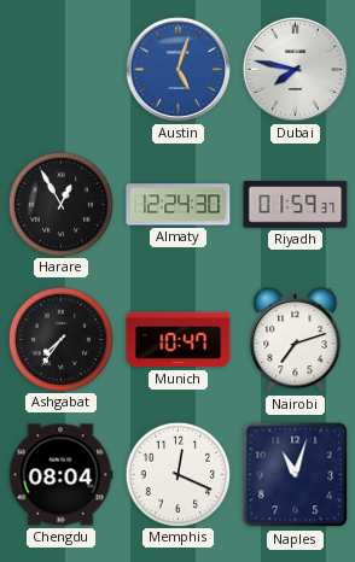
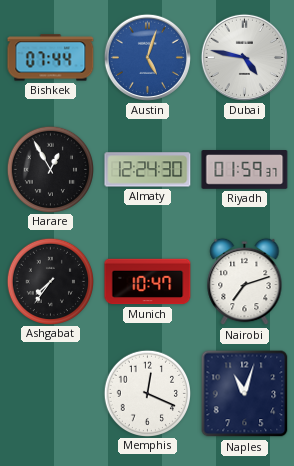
Bishkek: none -> 07:44 (51, 58)
Dubai: 7:47 -> 4:47 (244, 57)
Chengdu: 08:04 -> none (60, 475)
